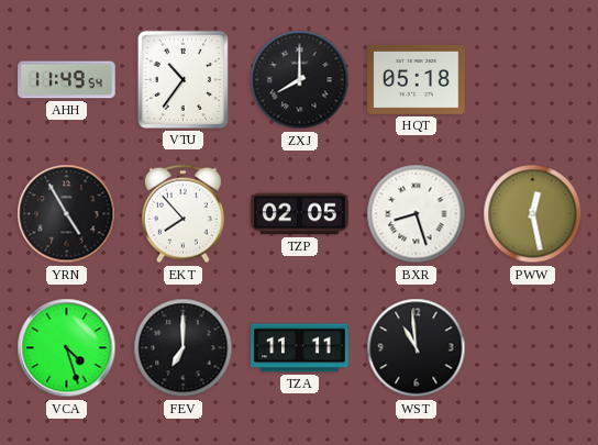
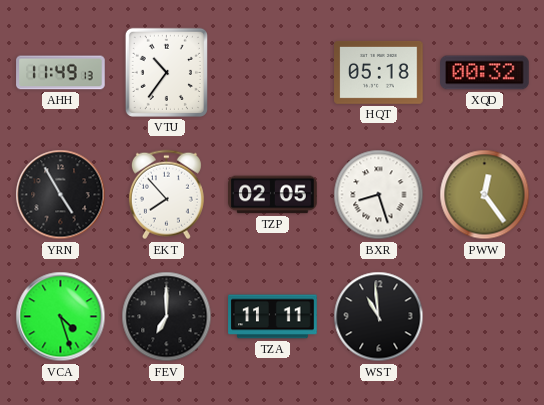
AHH: 11:49:54 -> 11:49:13 (61, 73)
ZXJ: 8:00 -> none (300, 80)
XQD: none -> 00:32 (485, 73)
PWW: 12:28 -> 12:24 (485, 195)
